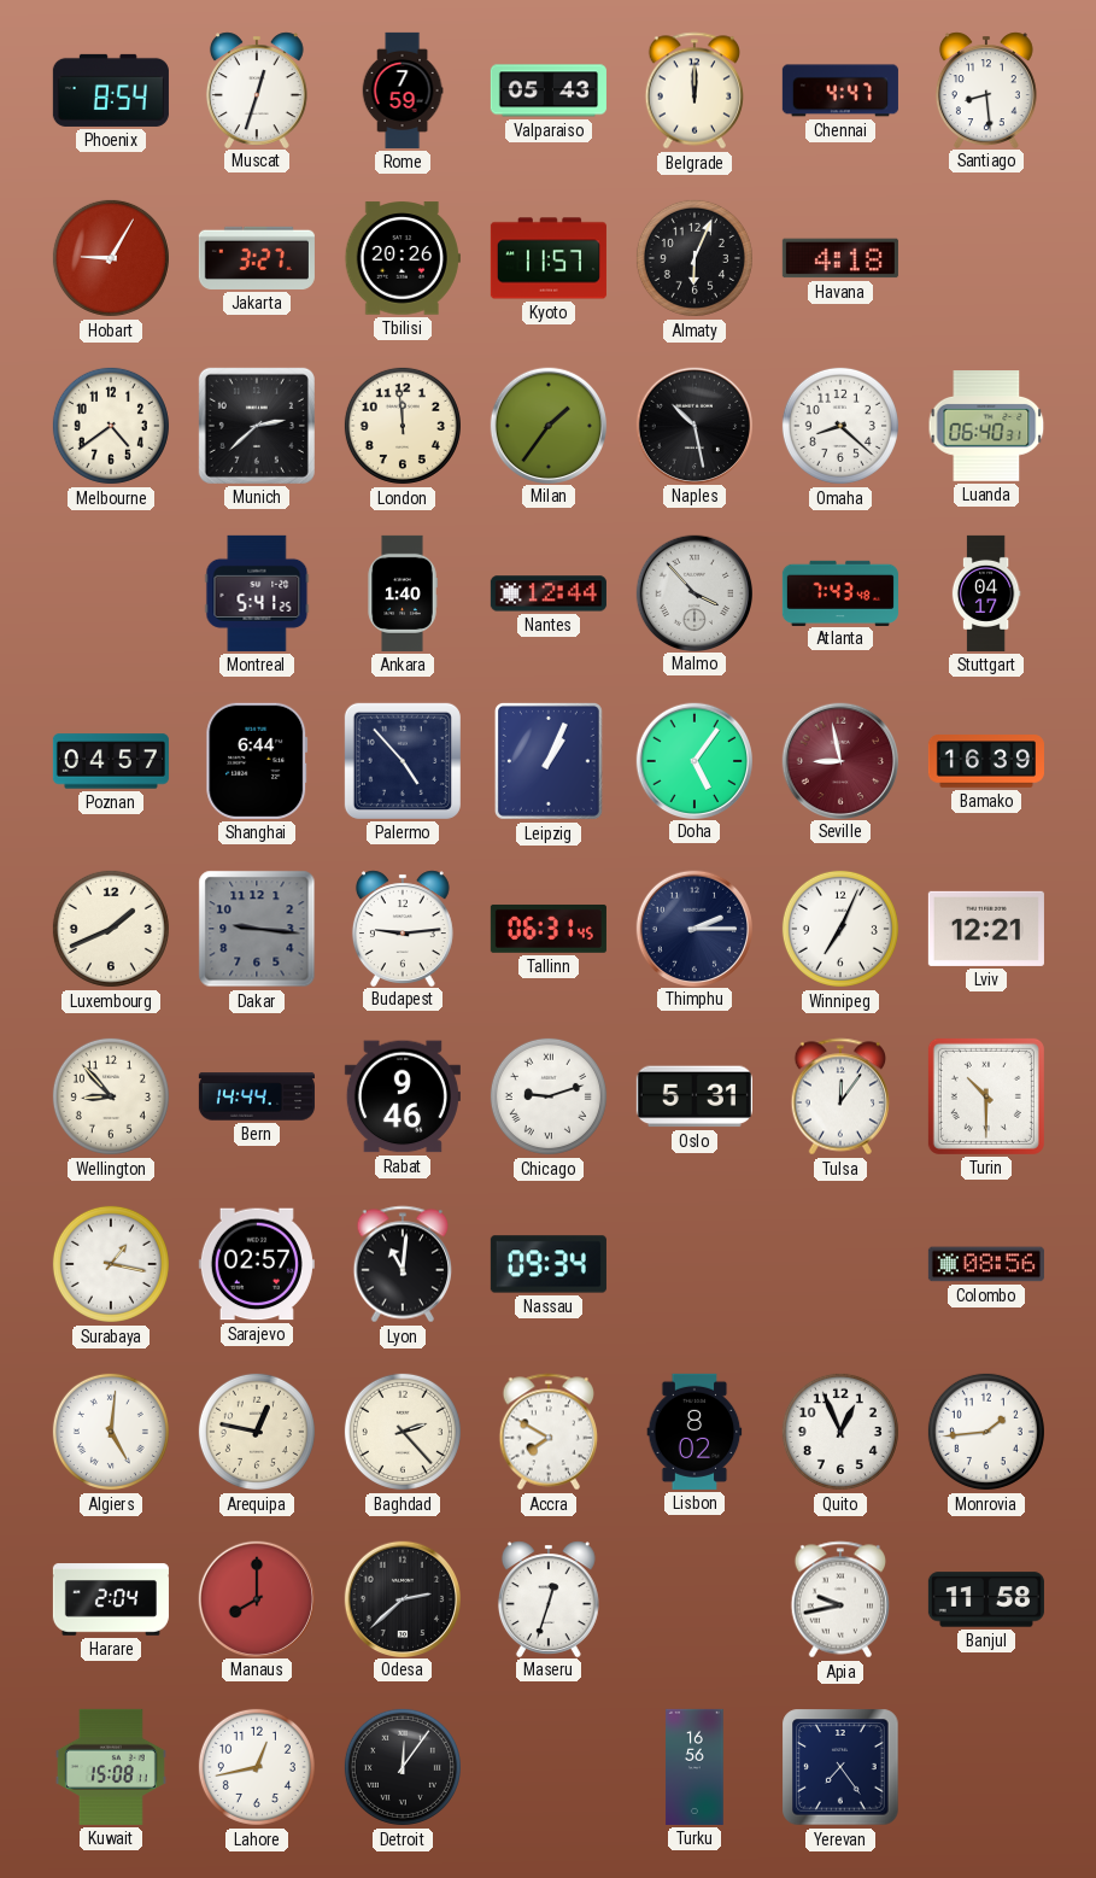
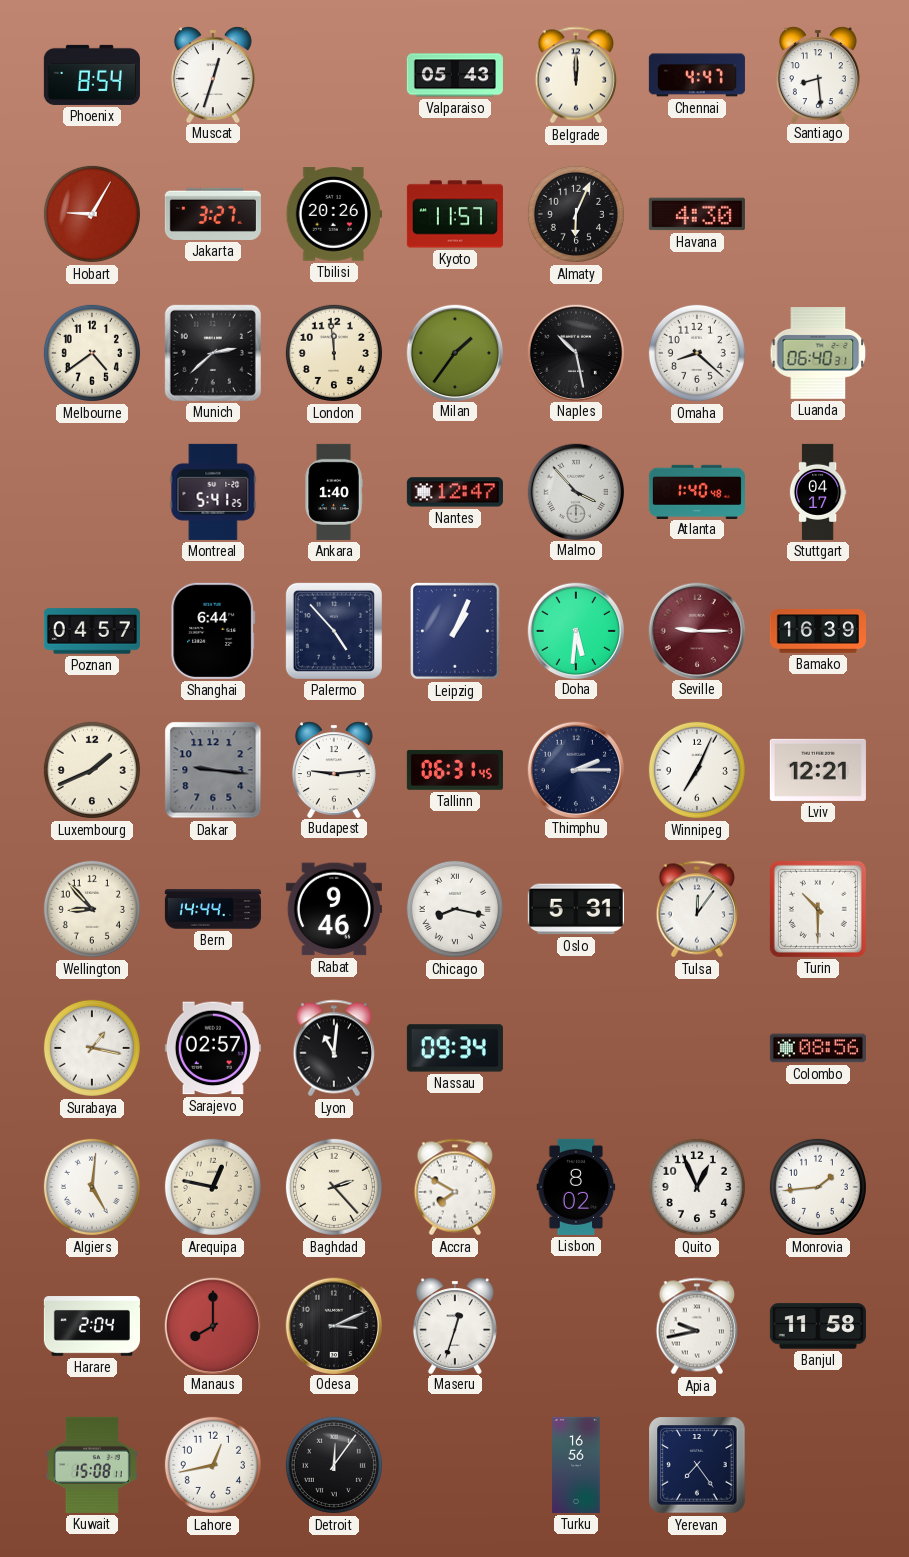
Rome: 7:59 -> none (403, 90)
Havana: 4:18 -> 4:30 (697, 214)
Nantes: 12:44 -> 12:47 (455, 492)
Atlanta: 7:43 -> 1:40 (697, 491)
Doha: 5:06 -> 5:31 (575, 630)
Seville: 8:58 -> 9:15 (696, 630)
Chicago: 9:12 -> 8:17 (455, 909)
Odesa: 2:38 -> 3:11 (333, 1325)
